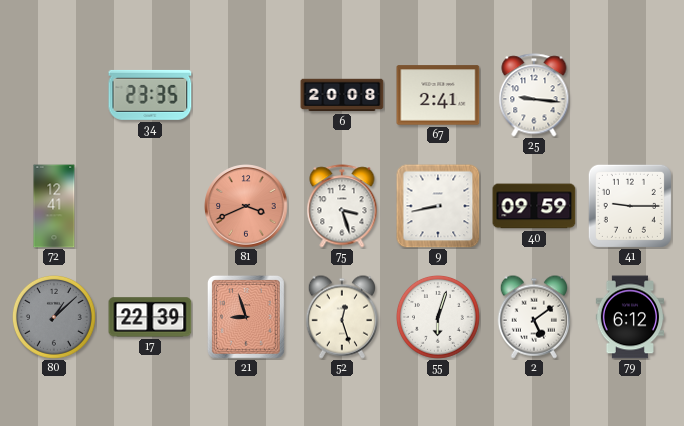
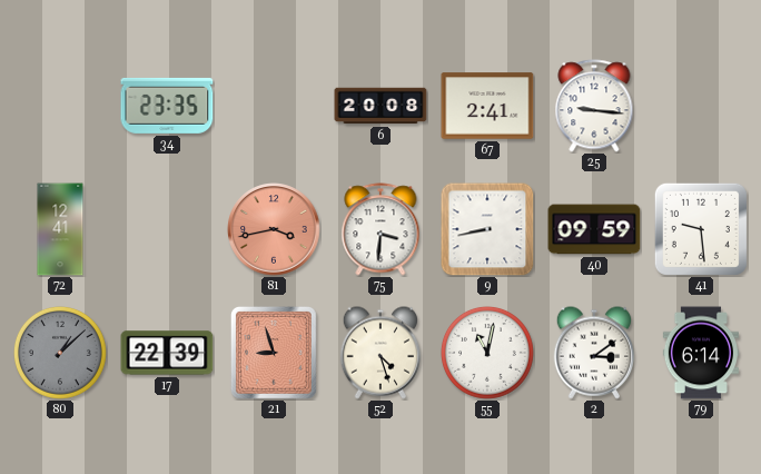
81: 3:41 -> 3:43 (274, 229)
75: 3:27 -> 3:31 (381, 229)
41: 9:15 -> 9:29 (701, 229)
52: 12:27 -> 4:27 (379, 353)
55: 6:03 -> 11:02 (487, 354)
2: 5:09 -> 3:09 (593, 353)
79: 6:12 -> 6:14 (700, 353)
